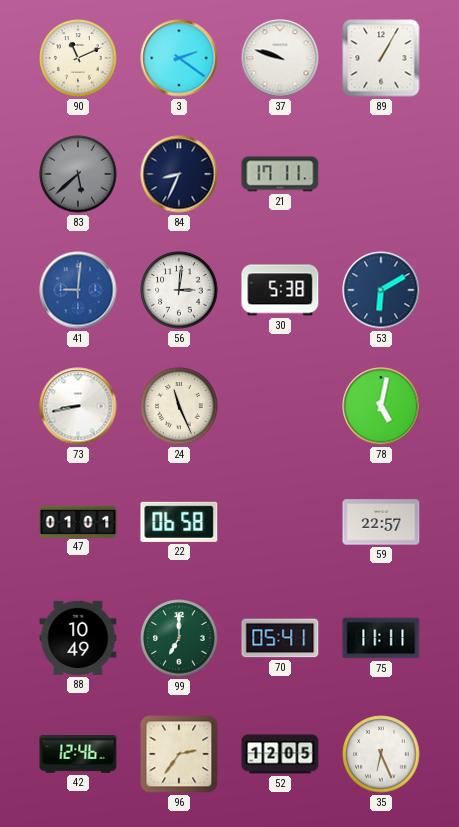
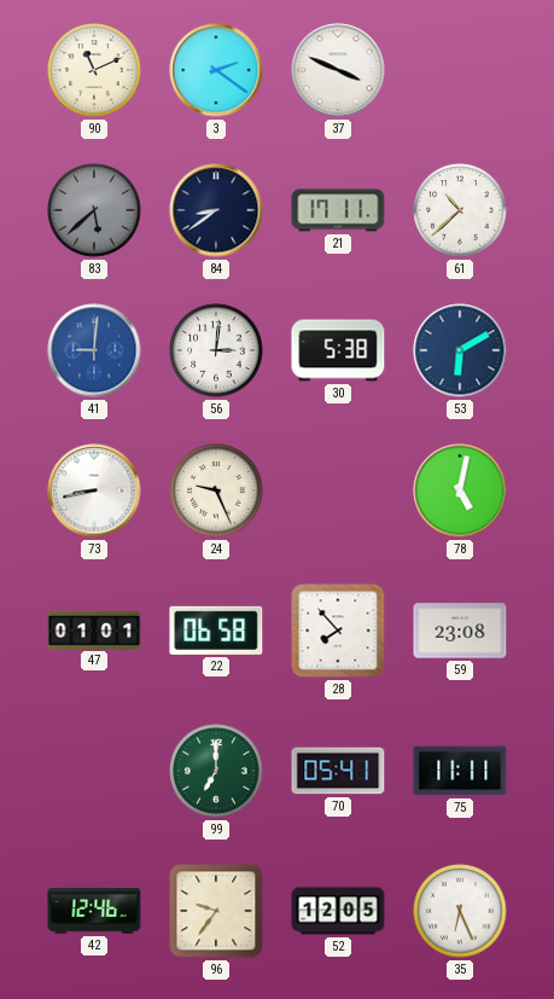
37: 9:48 -> 3:49 (338, 70)
89: 1:05 -> none (381, 58)
84: 8:34 -> 8:39 (216, 210)
61: none -> 10:38 (460, 210)
24: 11:26 -> 9:26 (216, 490)
28: none -> 7:53 (338, 631)
59: 22:57 -> 23:08 (460, 631)
88: 10:49 -> none (78, 638)
96: 2:36 -> 9:36 (216, 911)
